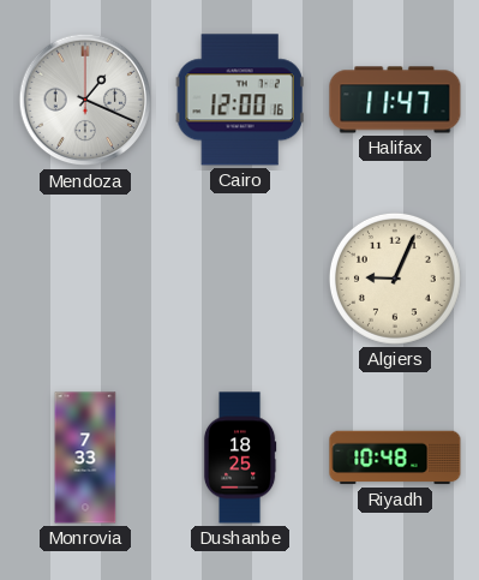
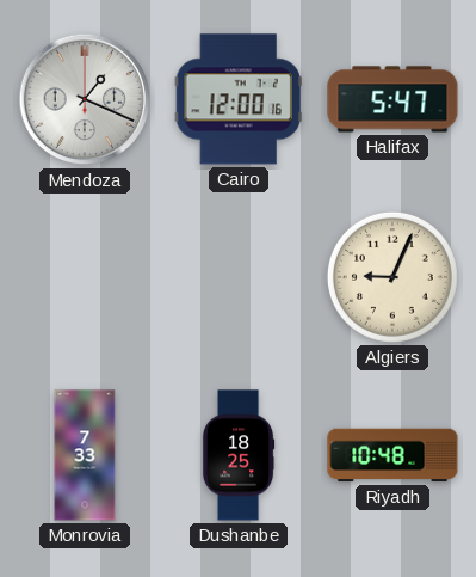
Halifax: 11:47 -> 5:47 (392, 99)
